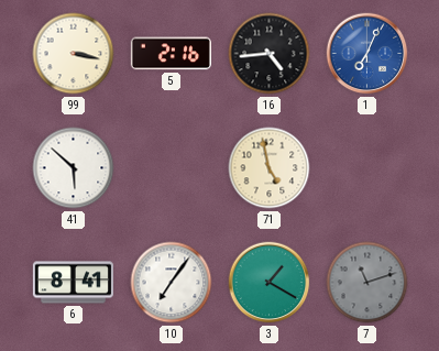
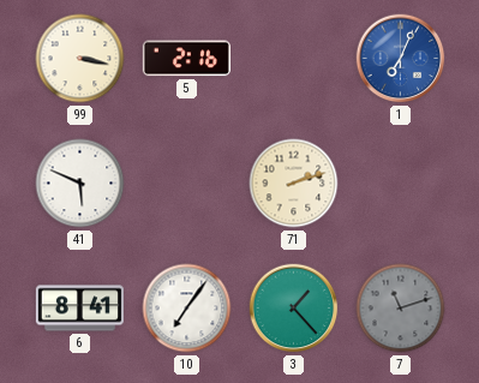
16: 4:44 -> none (270, 54)
41: 5:52 -> 5:49 (80, 184)
71: 4:58 -> 2:12 (294, 184)
3: 1:20 -> 1:23 (294, 309)
